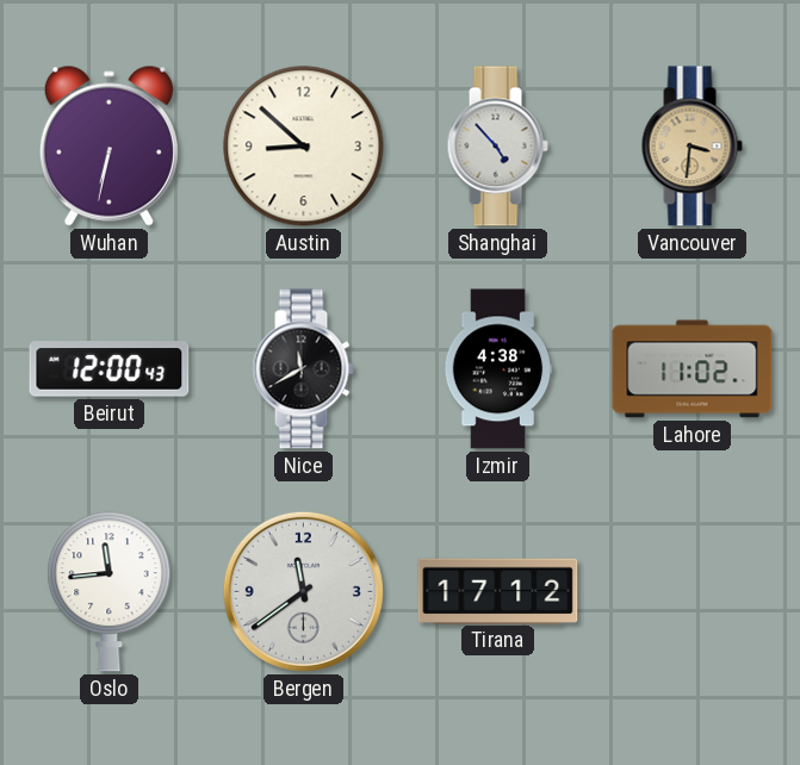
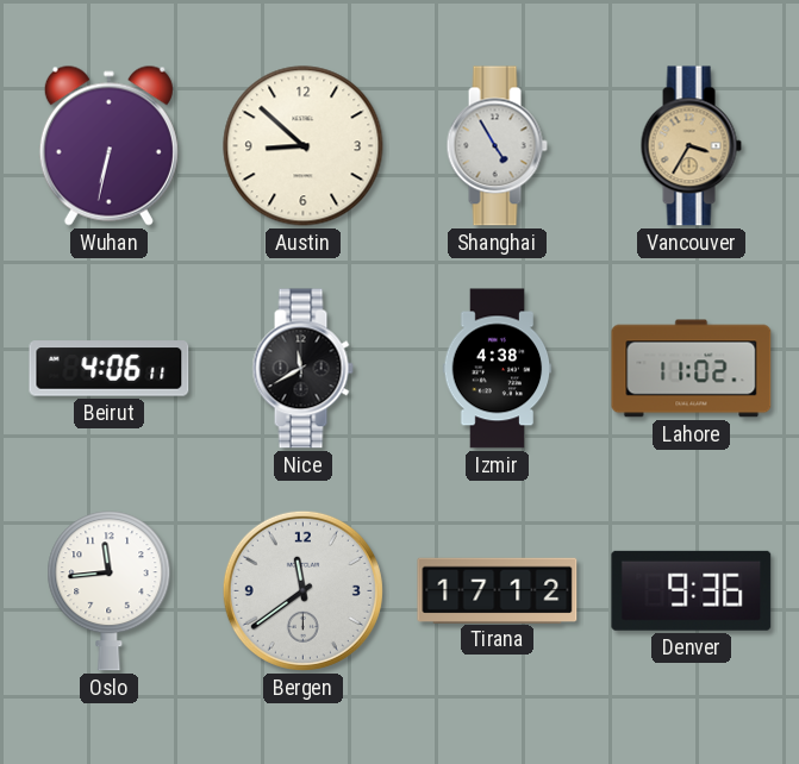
Shanghai: 4:53 -> 4:55 (497, 146)
Vancouver: 3:31 -> 3:35 (691, 146)
Beirut: 12:00 -> 4:06 (110, 369)
Denver: none -> 9:36 (692, 590)
